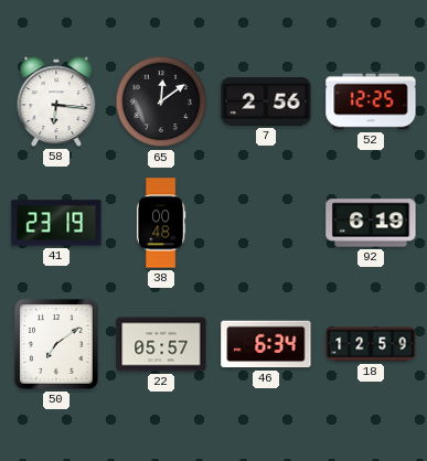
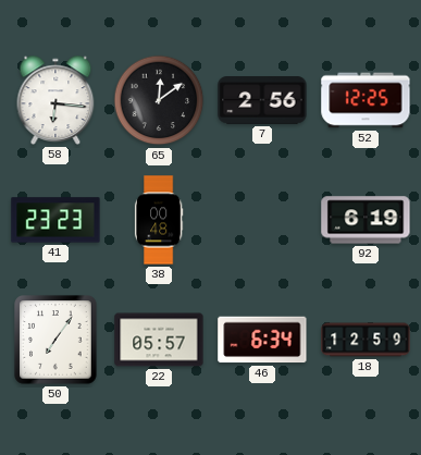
41: 23:19 -> 23:23 (55, 220)
50: 7:09 -> 7:06 (55, 340)
